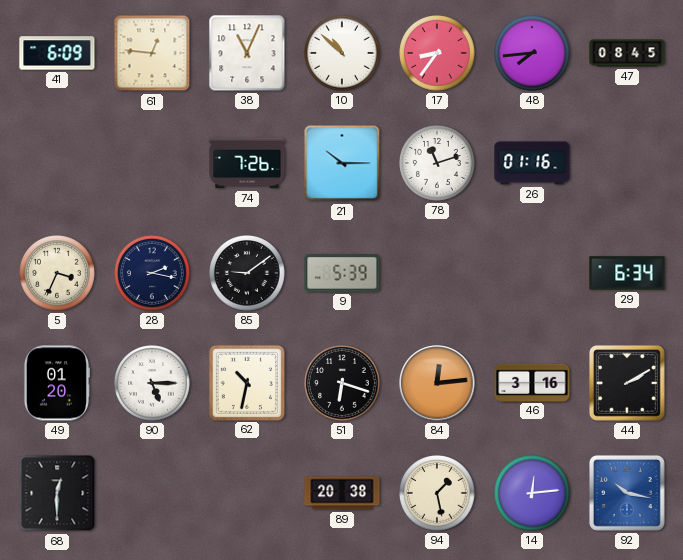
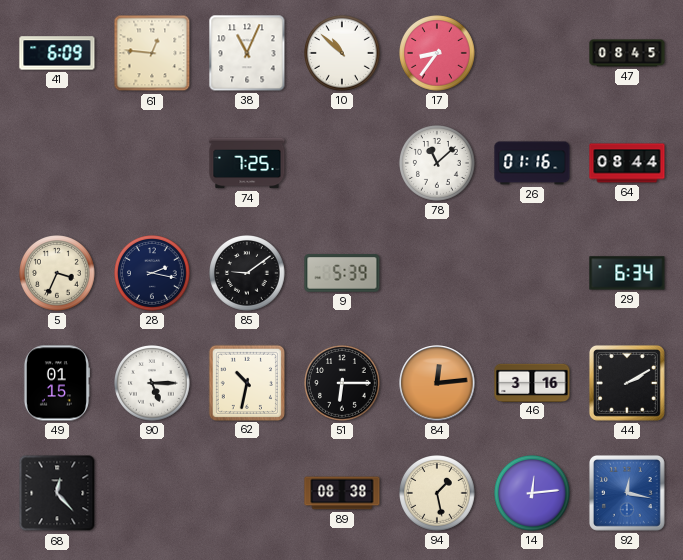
48: 7:44 -> none (533, 54)
74: 7:26 -> 7:25 (247, 163)
21: 10:15 -> none (342, 163)
78: 11:12 -> 11:08 (438, 164)
64: none -> 08:44 (627, 163)
49: 01:20 -> 01:15 (56, 383)
51: 6:18 -> 6:15 (343, 384)
68: 12:30 -> 12:23 (57, 493)
89: 20:38 -> 08:38 (342, 493)
92: 10:17 -> 12:17 (627, 493)
